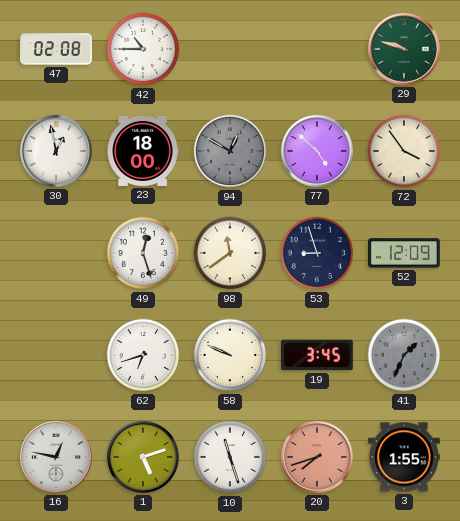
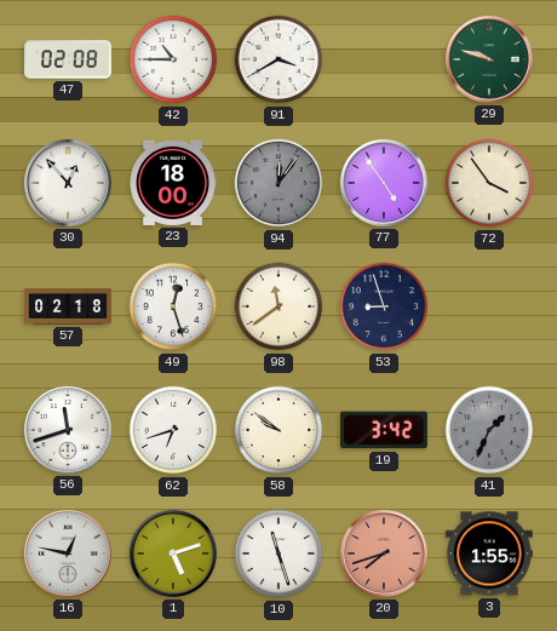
91: none -> 3:40 (278, 59)
30: 12:58 -> 12:53 (68, 183)
94: 12:50 -> 12:06 (278, 183)
77: 4:52 -> 4:54 (384, 183)
57: none -> 02:18 (68, 306)
52: 12:09 -> none (405, 253)
56: none -> 11:42 (68, 430)
58: 9:49 -> 9:51 (278, 430)
19: 3:45 -> 3:42 (384, 430)
